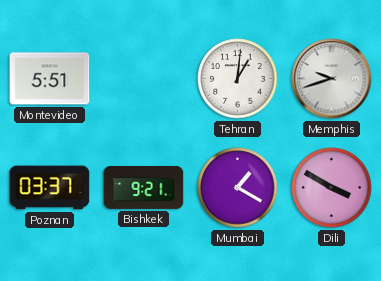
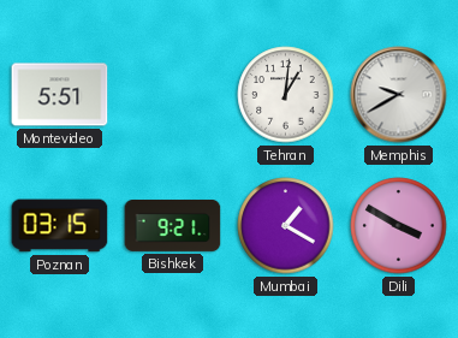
Memphis: 9:42 -> 9:40 (399, 95)
Poznan: 03:37 -> 03:15 (60, 226)
